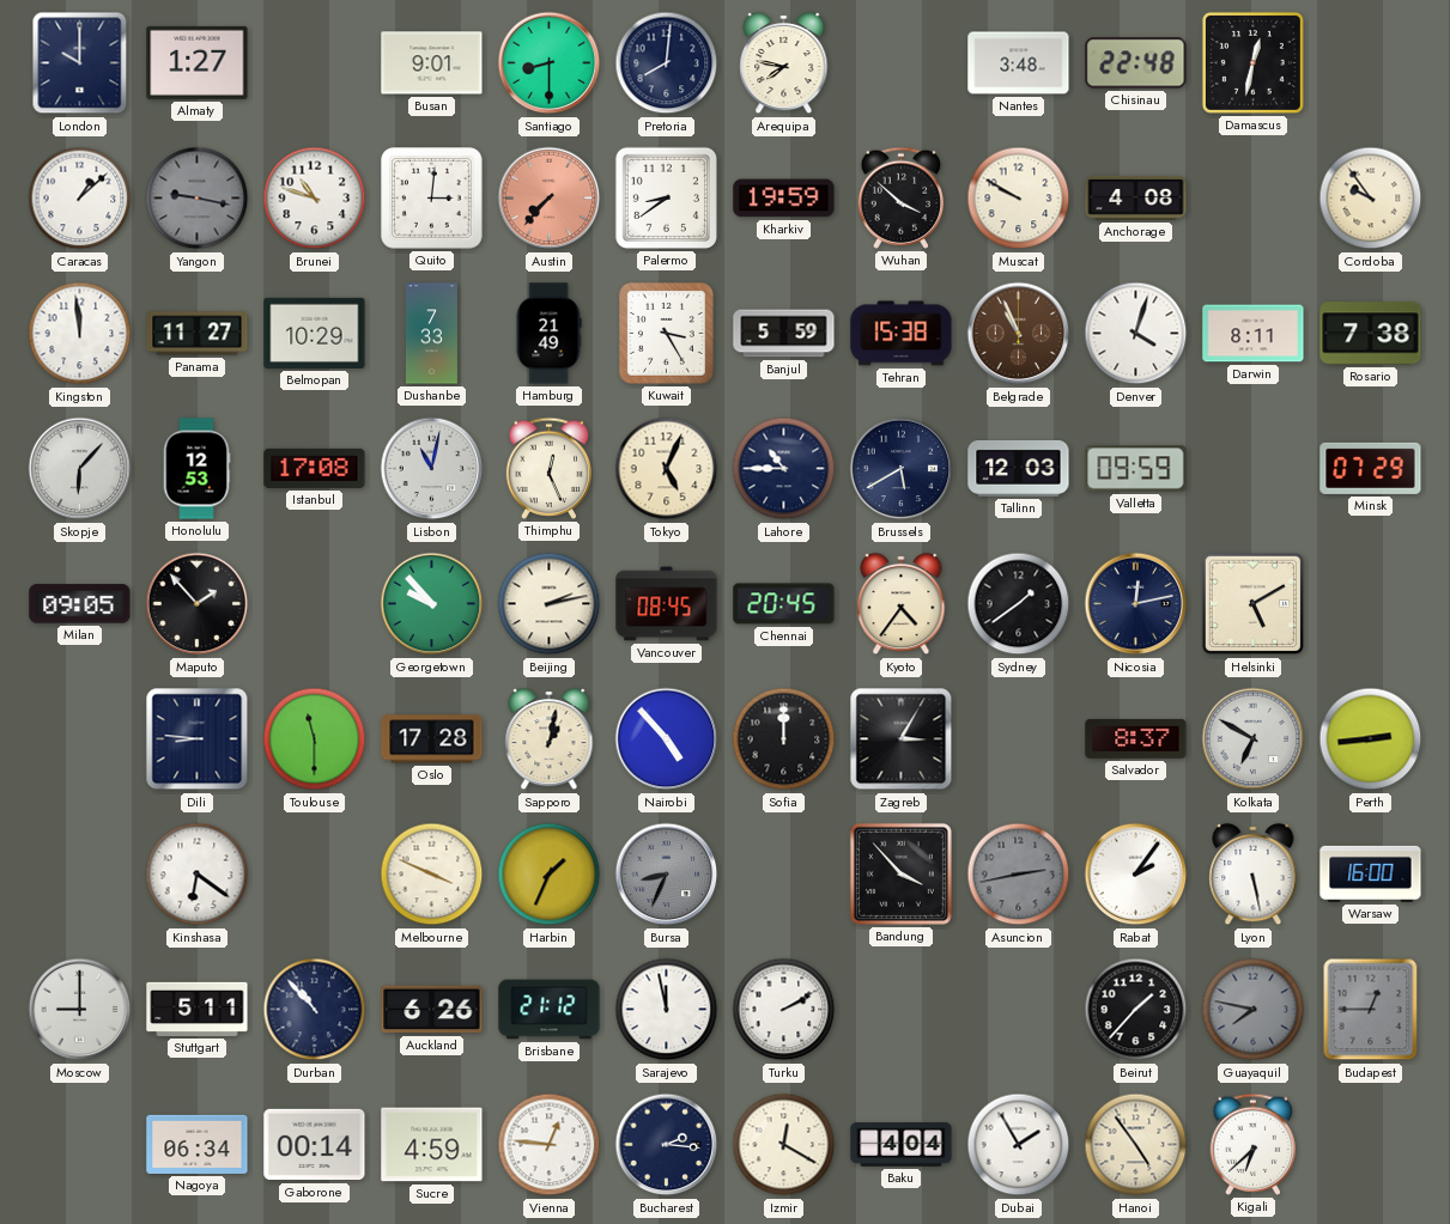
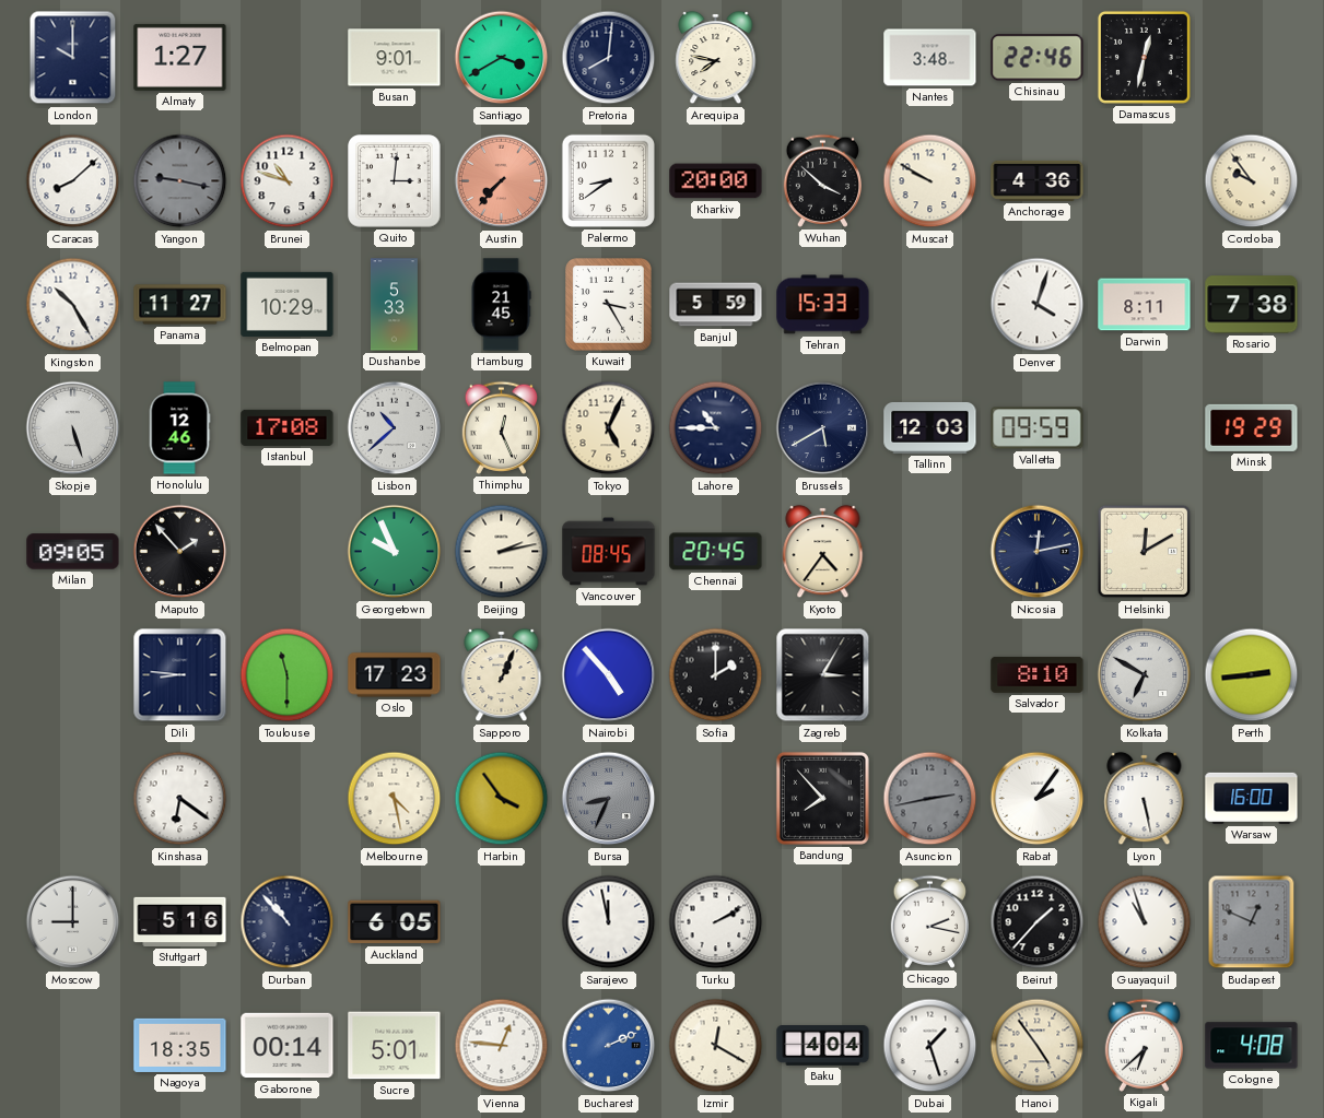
Santiago: 8:30 -> 3:40 (502, 58)
Chisinau: 22:48 -> 22:46 (1038, 58)
Caracas: 1:08 -> 8:08 (73, 181)
Kharkiv: 19:59 -> 20:00 (716, 181)
Anchorage: 4:08 -> 4:36 (1038, 180)
Kingston: 11:59 -> 10:25 (73, 305)
Dushanbe: 7:33 -> 5:33 (394, 305)
Hamburg: 21:49 -> 21:45 (501, 305)
Tehran: 15:38 -> 15:33 (823, 305)
Belgrade: 10:56 -> none (1019, 334)
Skopje: 6:07 -> 5:27 (73, 428)
Honolulu: 12:53 -> 12:46 (179, 428)
Lisbon: 11:02 -> 10:38 (395, 428)
Minsk: 07:29 -> 19:29 (1252, 427)
Georgetown: 9:53 -> 9:56 (395, 552)
Sydney: 1:39 -> none (1019, 604)
Helsinki: 5:10 -> 12:10 (1145, 552)
Oslo: 17:28 -> 17:23 (395, 675)
Sapporo: 1:02 -> 1:04 (502, 675)
Sofia: 12:00 -> 2:00 (716, 675)
Salvador: 8:37 -> 8:10 (1038, 674)
Melbourne: 3:49 -> 4:28 (395, 799)
Harbin: 1:34 -> 3:54 (502, 799)
Bandung: 3:53 -> 7:53 (822, 798)
Stuttgart: 5:11 -> 5:16 (180, 921)
Auckland: 6:26 -> 6:05 (395, 922)
Brisbane: 21:12 -> none (550, 1010)
Chicago: none -> 2:17 (930, 921)
Guayaquil: 7:47 -> 10:57 (1145, 922)
Guayaquil dial: grey -> white (1145, 922)
Budapest: 12:45 -> 12:49 (1252, 922)
Nagoya: 06:34 -> 18:35 (180, 1045)
Sucre: 4:59 -> 5:01 (395, 1046)
Bucharest: 2:16 -> 2:11 (609, 1046)
Bucharest dial: navy -> blue (609, 1046)
Dubai: 1:55 -> 1:27 (930, 1046)
Cologne: none -> 4:08 (1252, 1046)
